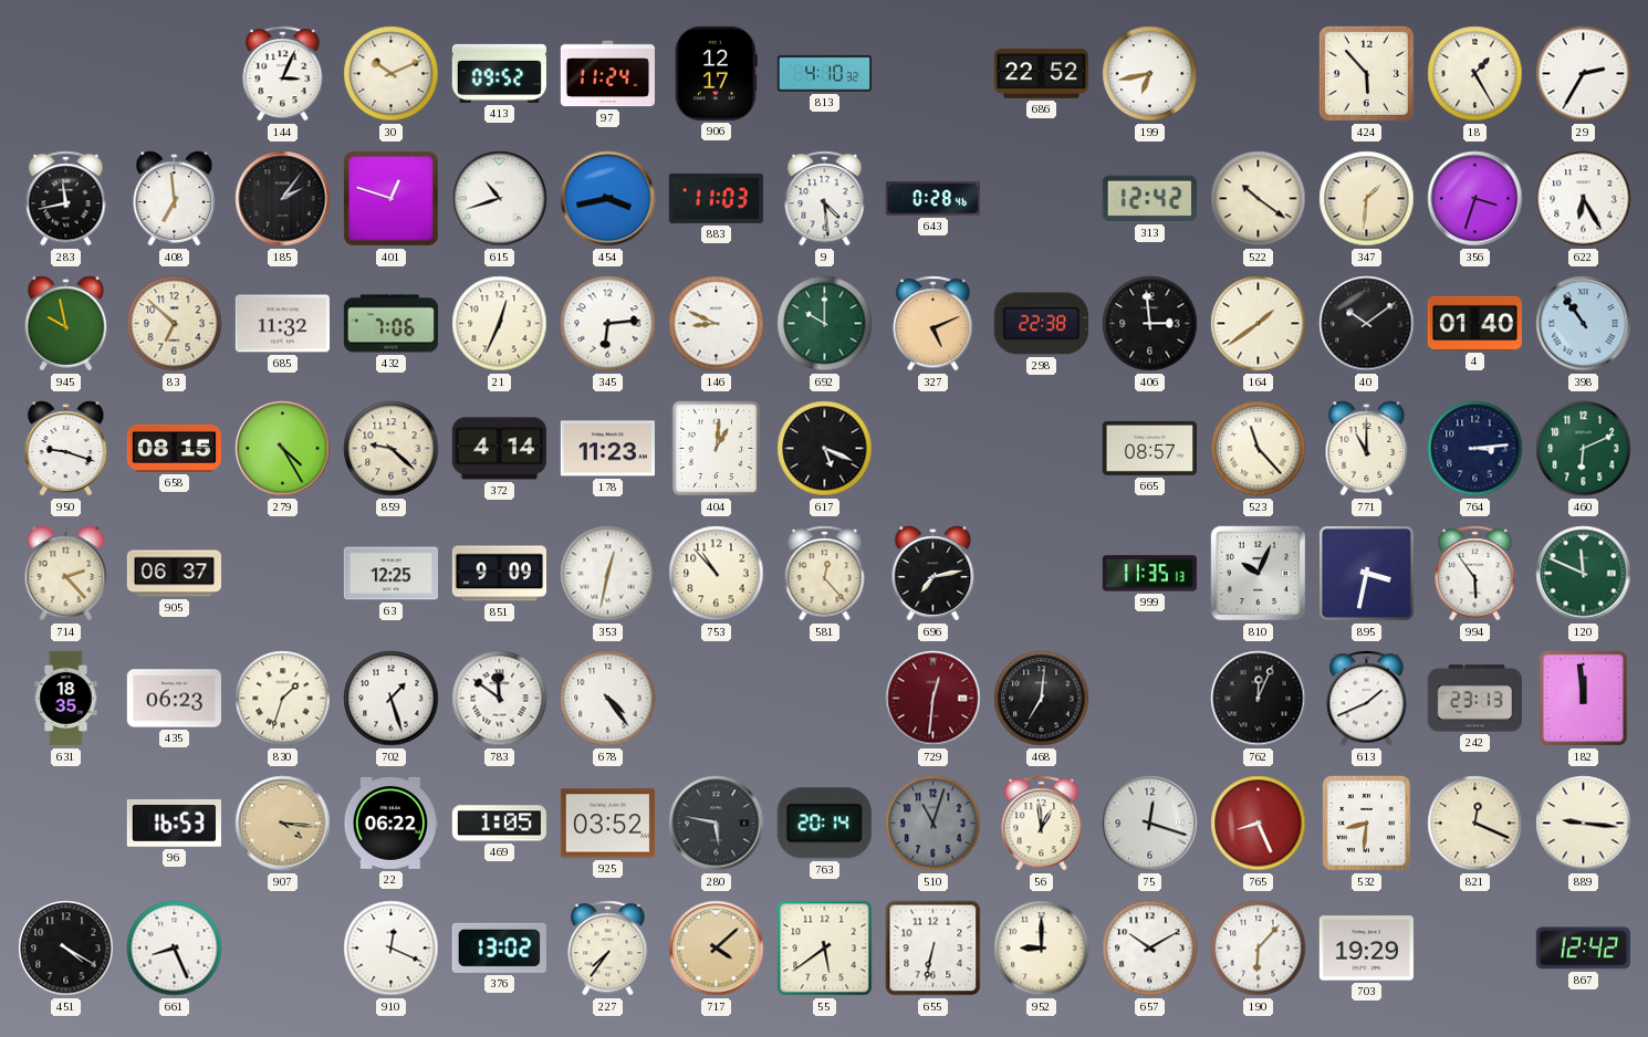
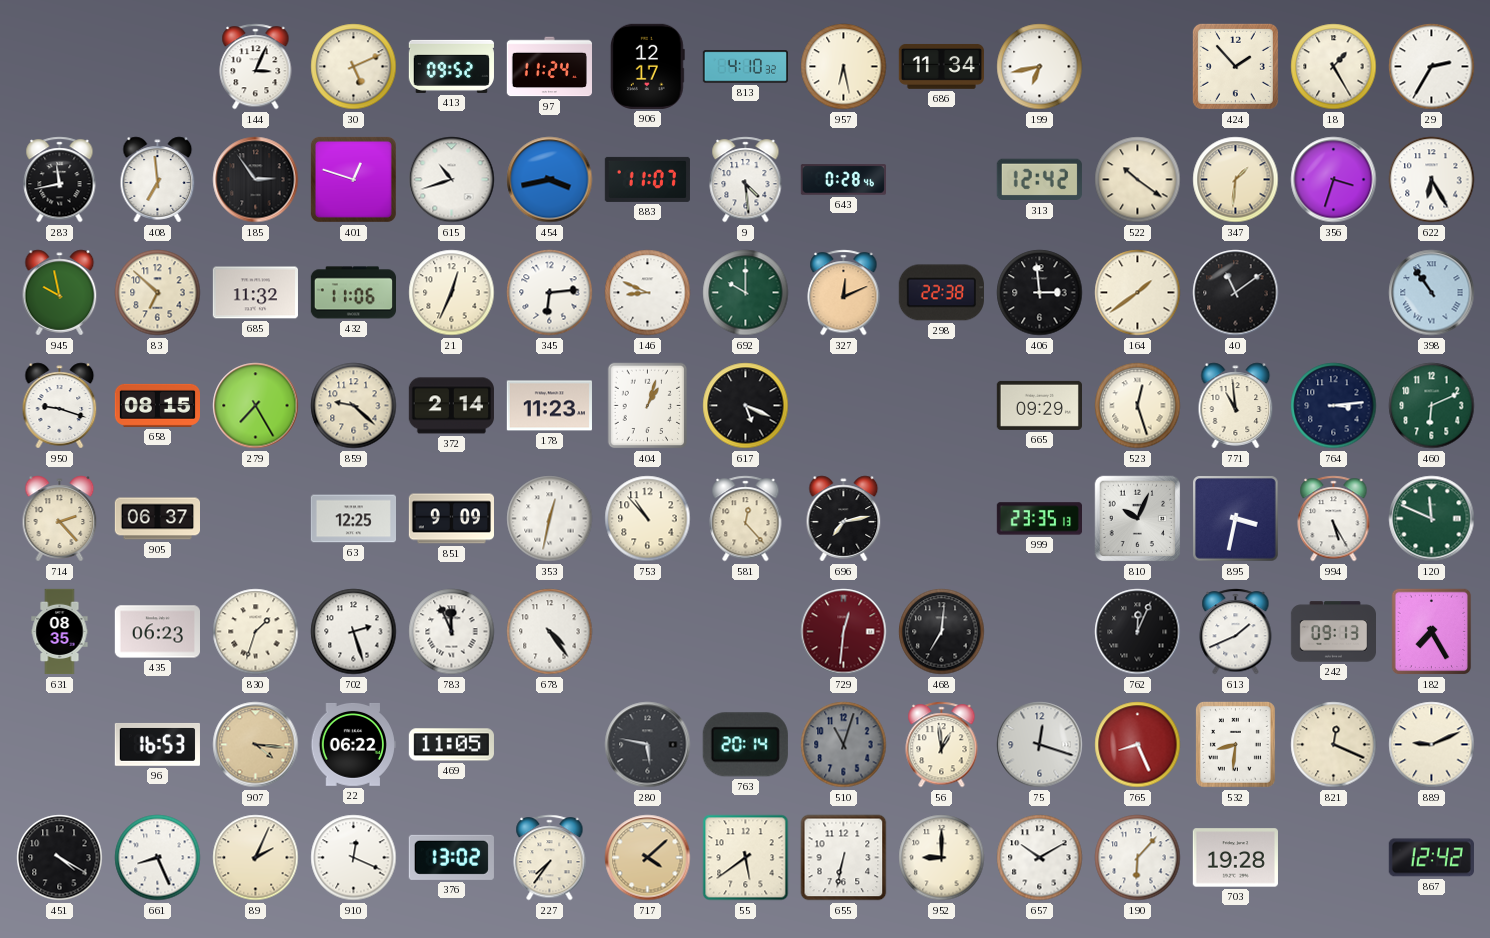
30: 10:11 -> 5:11 (354, 67)
957: none -> 6:28 (844, 67)
686: 22:52 -> 11:34 (941, 66)
424: 5:53 -> 1:53 (1235, 66)
185: 2:06 -> 2:54 (256, 180)
883: 11:03 -> 11:07 (647, 179)
432: 7:06 -> 11:06 (353, 293)
327: 5:11 -> 12:11 (844, 293)
40: 10:09 -> 11:09 (1236, 293)
4: 01:40 -> none (1474, 323)
279: 4:25 -> 7:25 (256, 406)
372: 4:14 -> 2:14 (451, 406)
404: 1:01 -> 1:03 (648, 406)
665: 08:57 -> 09:29 (1039, 405)
523: 11:23 -> 12:27 (1138, 406)
771: 11:00 -> 10:59 (1236, 406)
999: 11:35 -> 23:35 (1039, 519)
994: 5:54 -> 5:25 (1334, 519)
631: 18:35 -> 08:35 (60, 632)
702: 1:27 -> 2:27 (354, 632)
783: 11:51 -> 11:56 (452, 632)
242: 23:13 -> 09:13 (1333, 632)
182: 11:59 -> 7:25 (1432, 632)
469: 1:05 -> 11:05 (451, 745)
925: 03:52 -> none (607, 824)
889: 9:16 -> 9:11 (1432, 745)
89: none -> 2:04 (256, 858)
703: 19:29 -> 19:28 (1235, 858)
